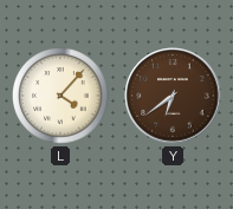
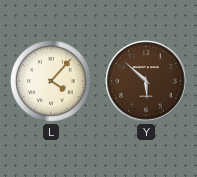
Y: 6:39 -> 5:52 (146, 81)
